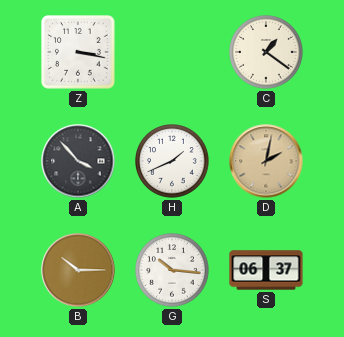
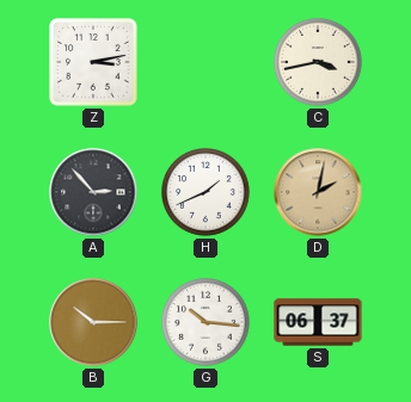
Z: 3:17 -> 3:13 (93, 62)
C: 1:21 -> 3:43 (318, 62)
A: 3:53 -> 2:53 (93, 192)
